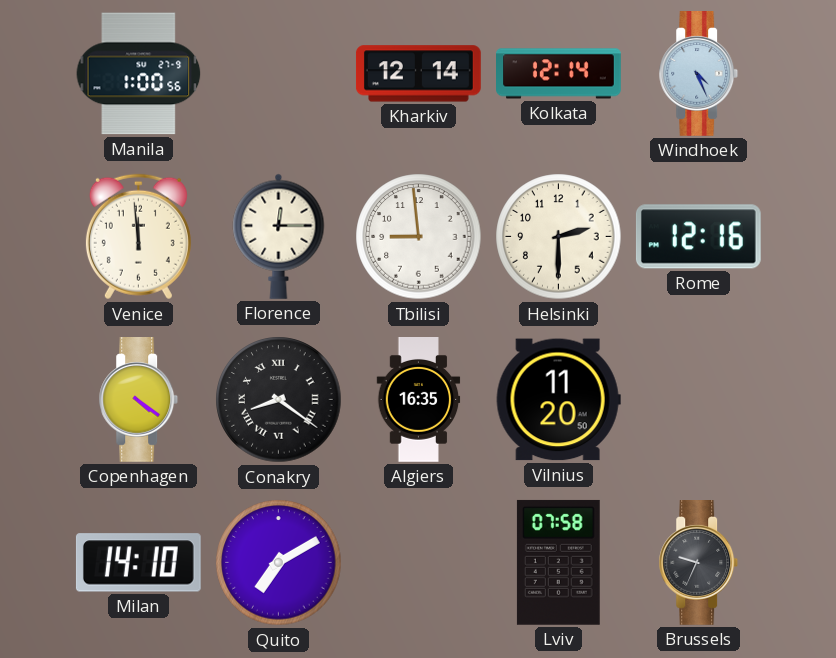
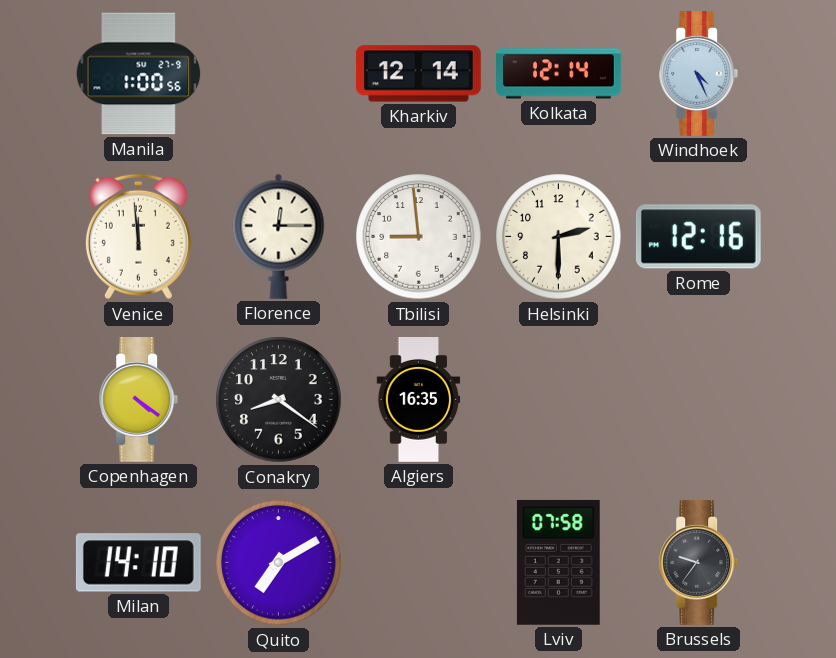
Conakry numerals: Roman -> Arabic (279, 400)
Vilnius: 11:20 -> none (558, 400)
Brussels: 9:34 -> 9:36 (699, 563)
